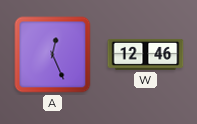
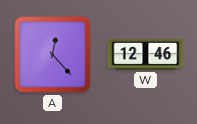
A: 12:26 -> 12:23 (53, 55)
